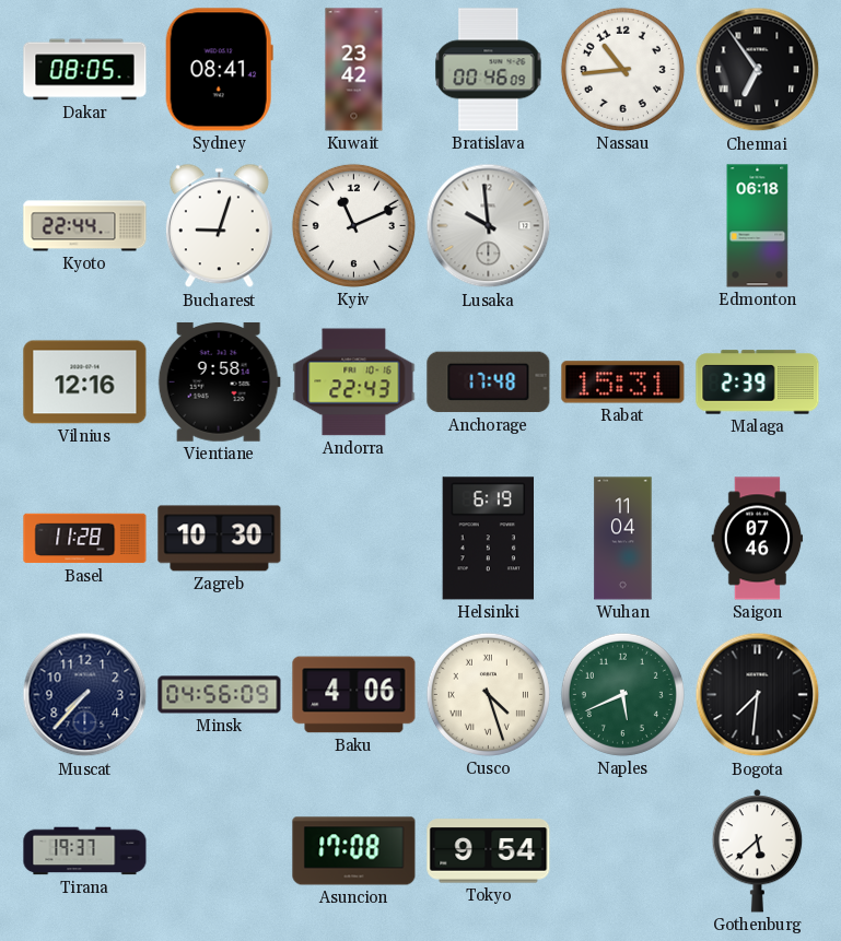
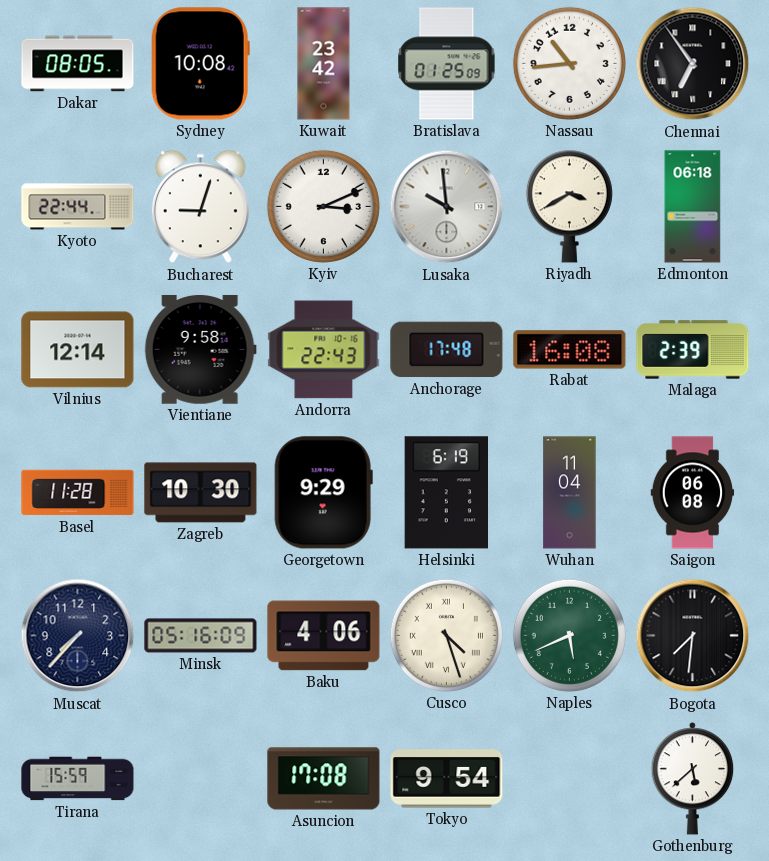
Sydney: 08:41 -> 10:08 (200, 64)
Bratislava: 00:46 -> 01:25 (447, 64)
Kyiv: 11:11 -> 3:11 (323, 206)
Riyadh: none -> 3:40 (569, 206)
Vilnius: 12:16 -> 12:14 (78, 350)
Rabat: 15:31 -> 16:08 (570, 350)
Georgetown: none -> 9:29 (323, 493)
Saigon: 07:46 -> 06:08 (693, 493)
Minsk: 04:56 -> 05:16 (201, 636)
Tirana: 19:37 -> 15:59 (78, 779)
